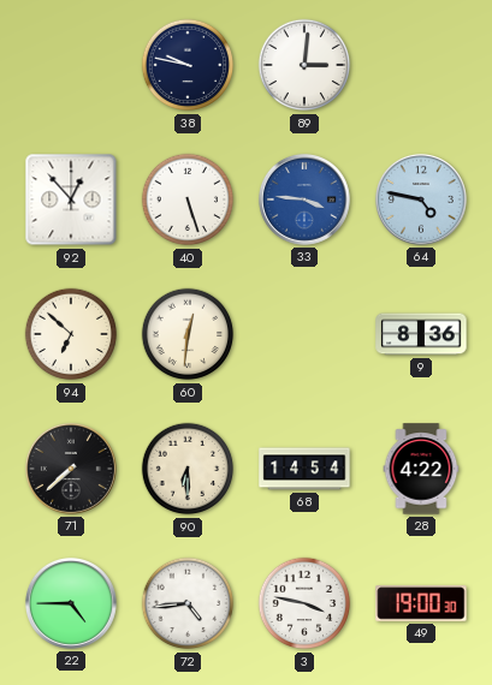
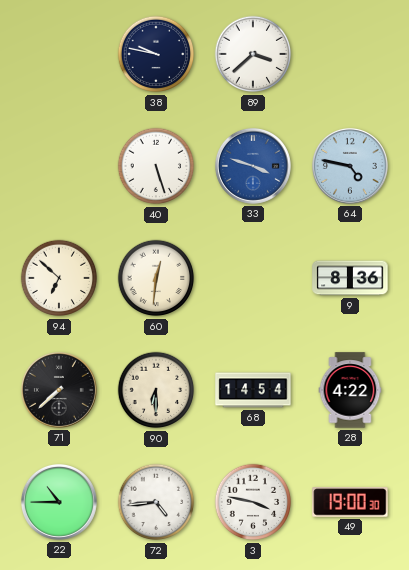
89: 3:01 -> 3:38 (253, 54)
92: 12:53 -> none (71, 199)
33: 3:46 -> 3:48 (253, 166)
22: 4:45 -> 10:45 (59, 502)
